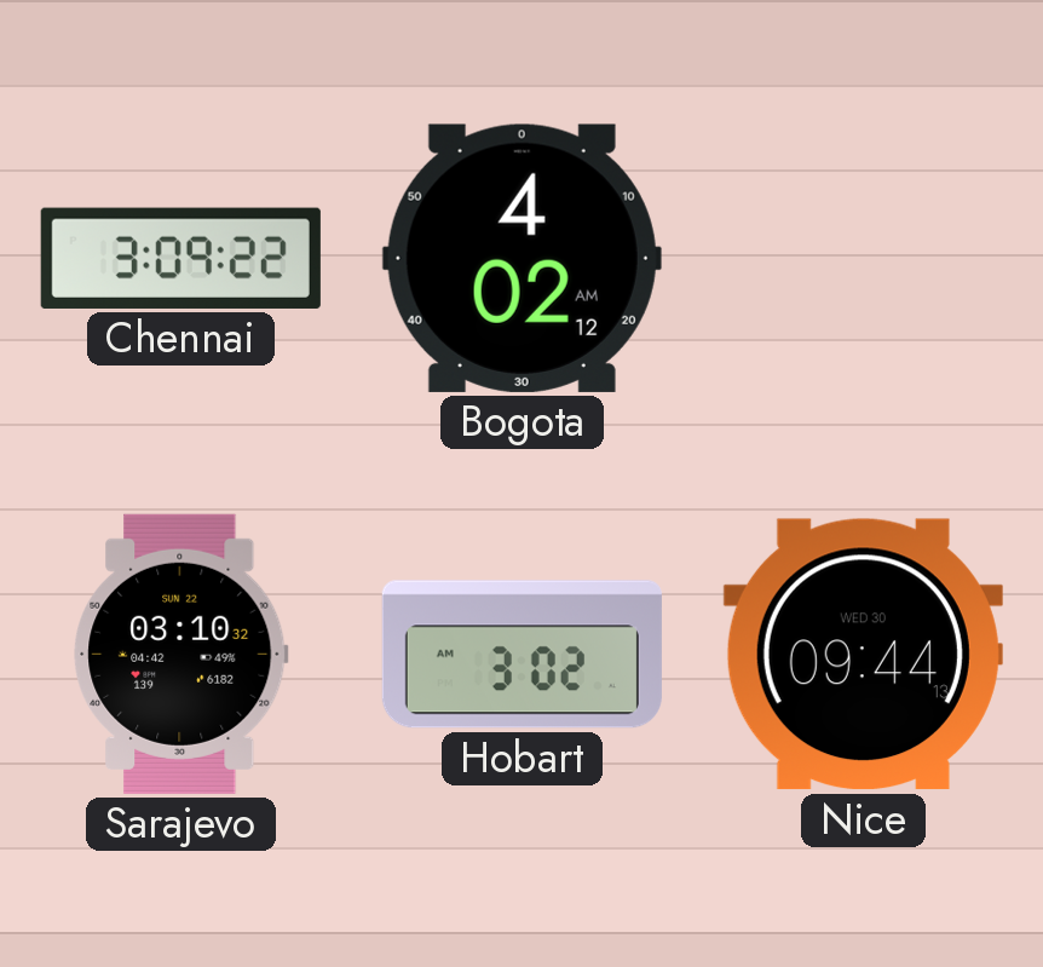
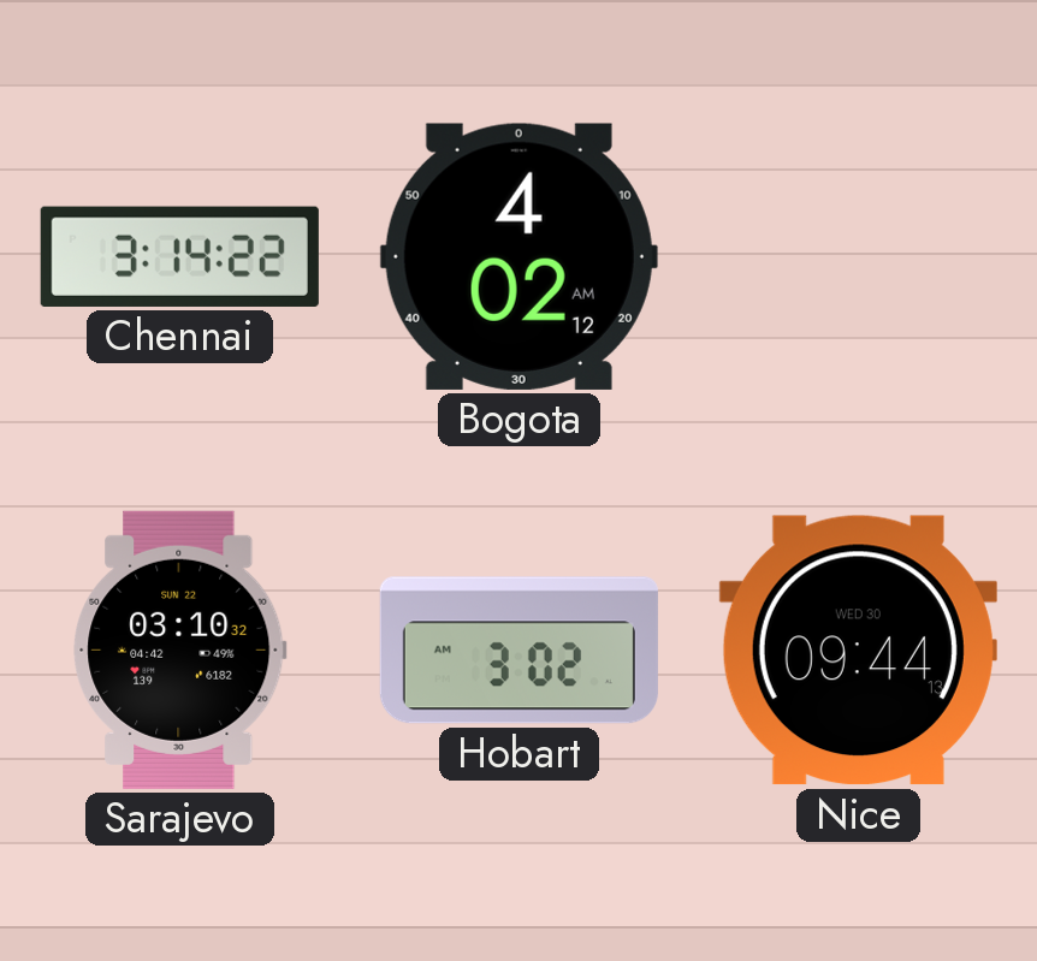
Chennai: 3:09 -> 3:14 (179, 256)
